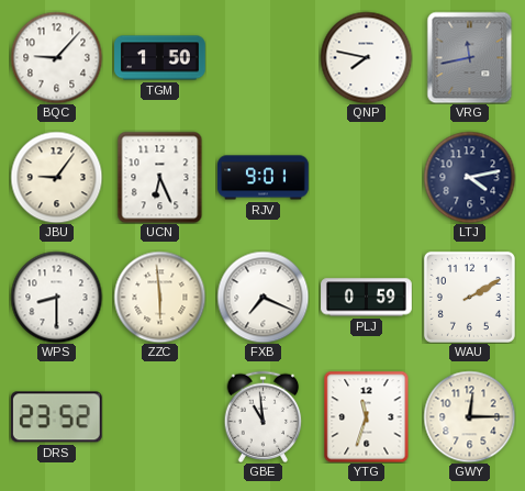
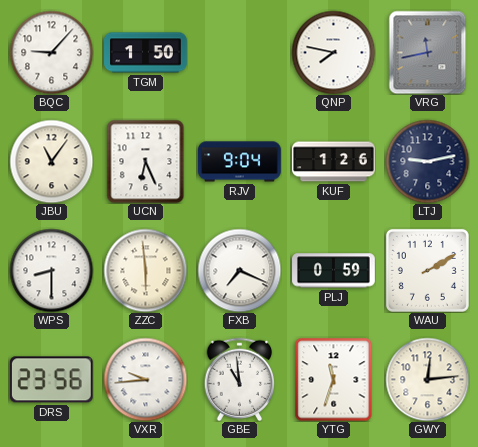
JBU: 9:06 -> 11:06 (51, 161)
RJV: 9:01 -> 9:04 (240, 162)
KUF: none -> 1:26 (334, 162)
LTJ: 4:13 -> 9:13 (427, 161)
DRS: 23:52 -> 23:56 (51, 380)
VXR: none -> 9:44 (145, 379)
GWY: 12:15 -> 12:14 (427, 379)
